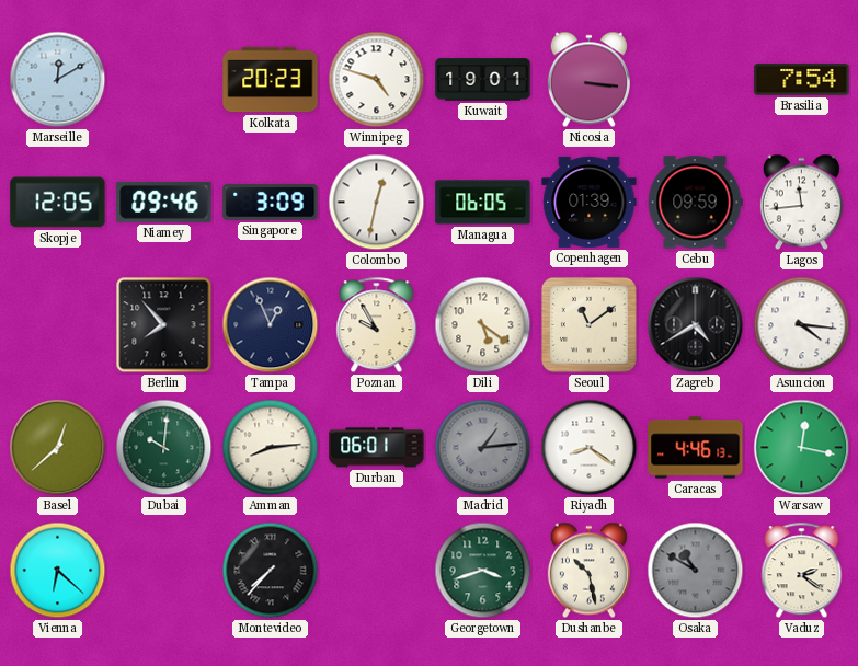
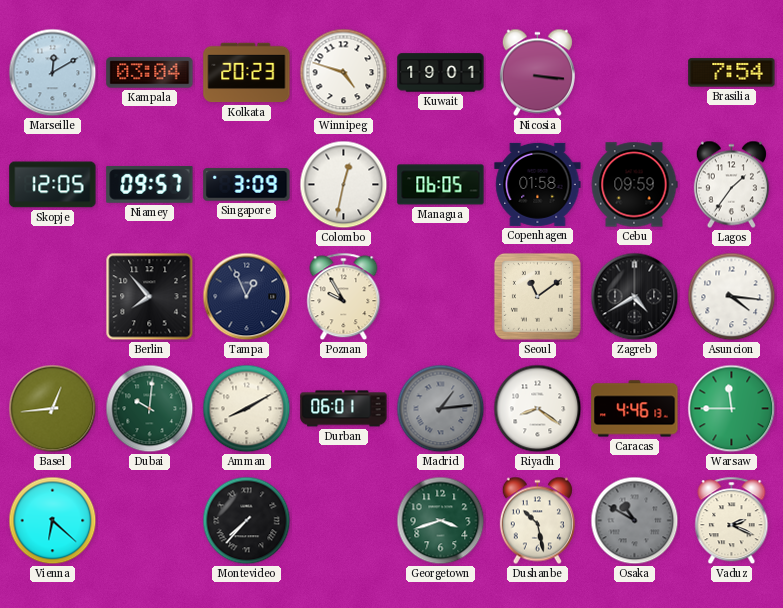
Kampala: none -> 03:04 (150, 73)
Niamey: 09:46 -> 09:57 (150, 185)
Copenhagen: 01:39 -> 01:58 (538, 184)
Lagos: 11:44 -> 1:36 (731, 185)
Dili: 5:21 -> none (483, 325)
Basel: 12:38 -> 12:44 (53, 409)
Amman: 8:14 -> 8:10 (247, 409)
Warsaw: 12:17 -> 11:45 (732, 409)
Vaduz: 2:21 -> 2:19 (732, 521)
